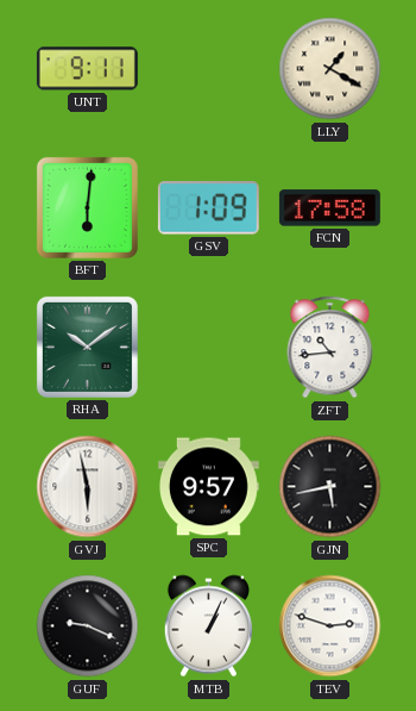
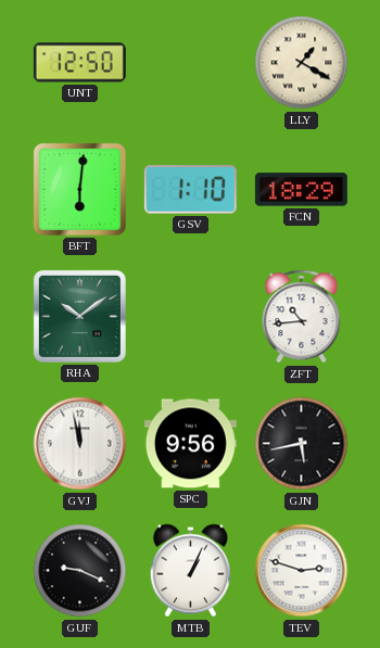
UNT: 9:11 -> 12:50 (79, 63)
GSV: 1:09 -> 1:10 (190, 190)
FCN: 17:58 -> 18:29 (301, 190)
GVJ: 5:58 -> 11:58 (80, 444)
SPC: 9:57 -> 9:56 (190, 444)
